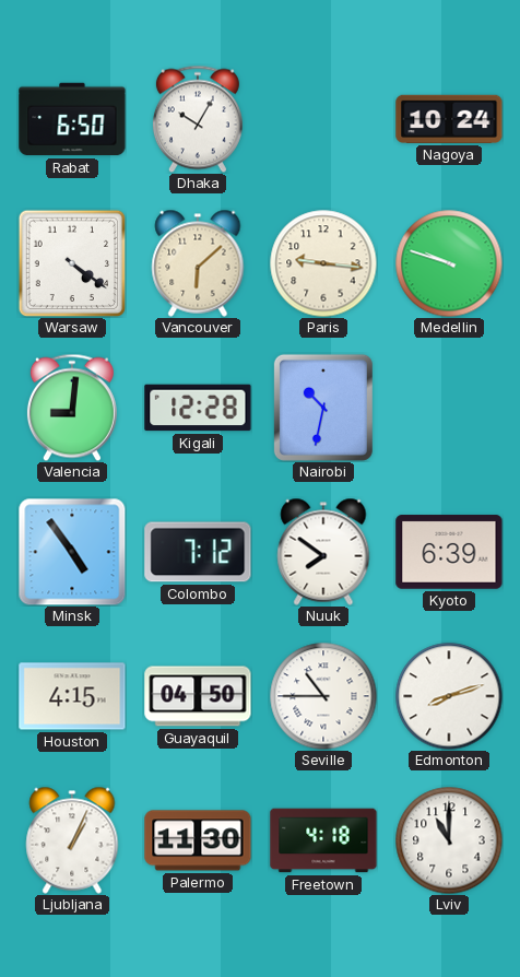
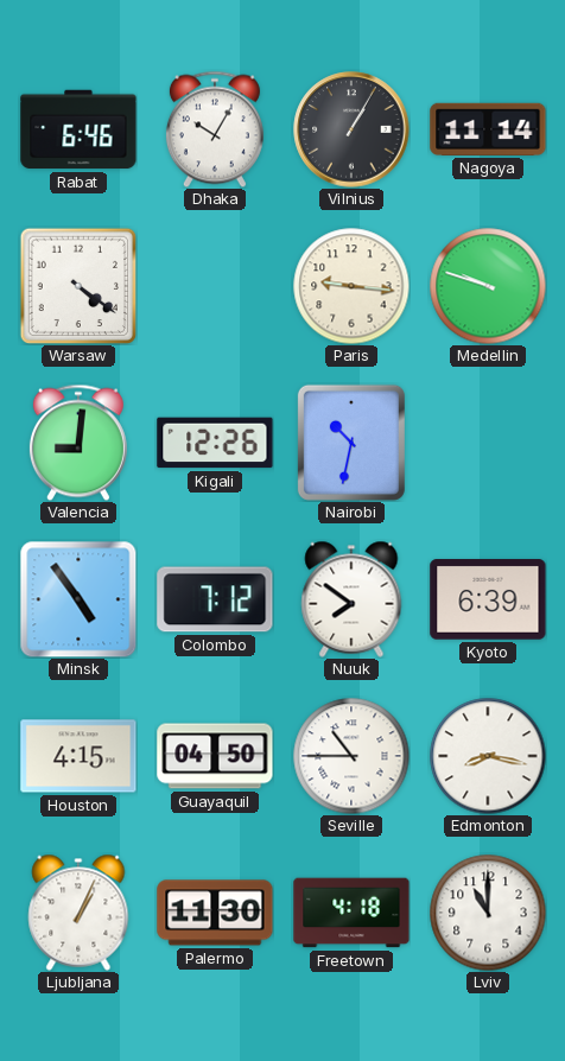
Rabat: 6:50 -> 6:46 (78, 129)
Vilnius: none -> 1:05 (351, 129)
Nagoya: 10:24 -> 11:14 (488, 129)
Vancouver: 6:08 -> none (198, 263)
Kigali: 12:28 -> 12:26 (215, 443)
Edmonton: 8:12 -> 8:17 (488, 756)
